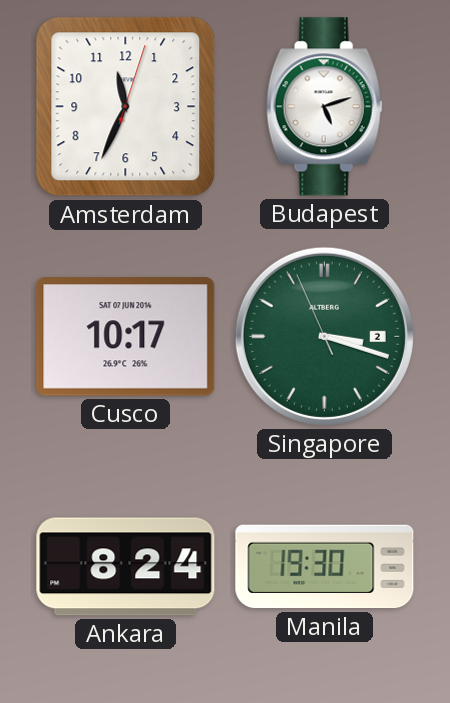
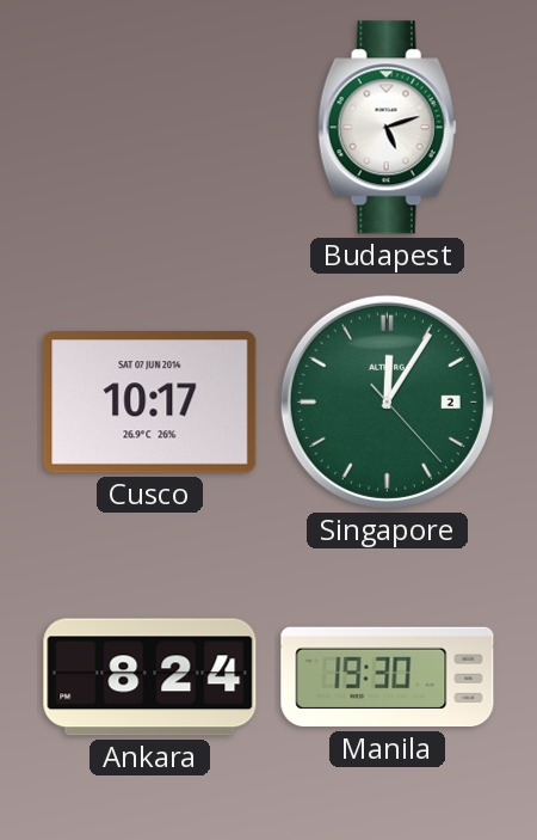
Amsterdam: 11:34 -> none (126, 107)
Singapore: 3:17 -> 12:05 (387, 401)
